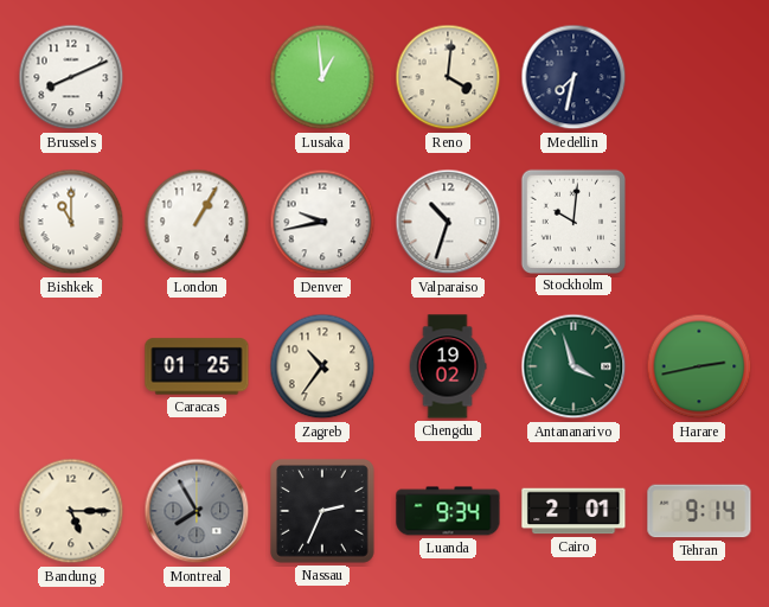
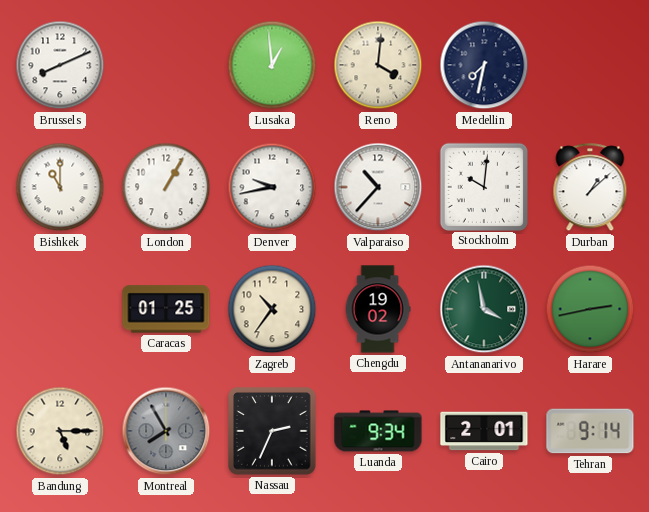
Valparaiso: 10:33 -> 10:37 (378, 187)
Durban: none -> 1:08 (590, 188)
Antananarivo: 3:57 -> 3:58 (484, 309)
